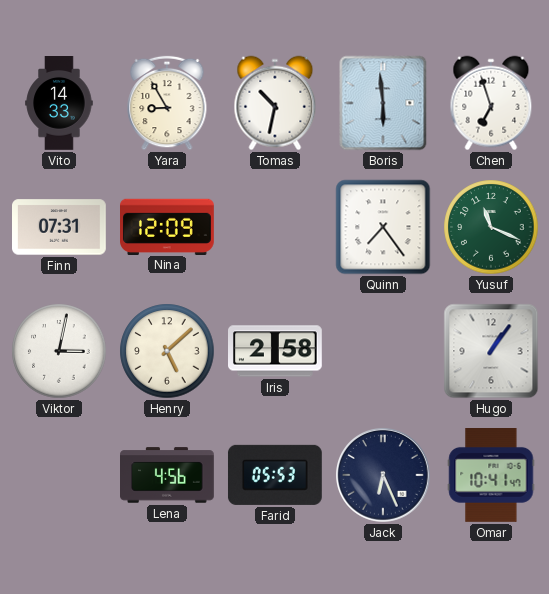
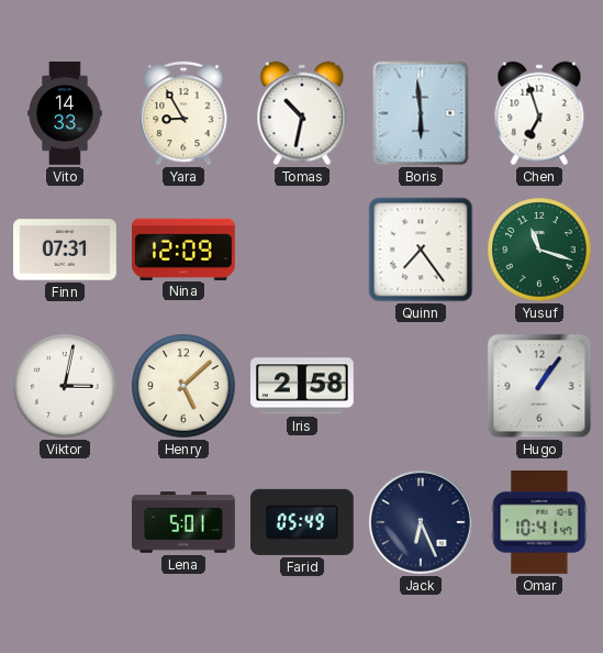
Yusuf: 11:19 -> 11:18 (539, 250)
Lena: 4:56 -> 5:01 (185, 522)
Farid: 05:53 -> 05:49 (302, 522)
